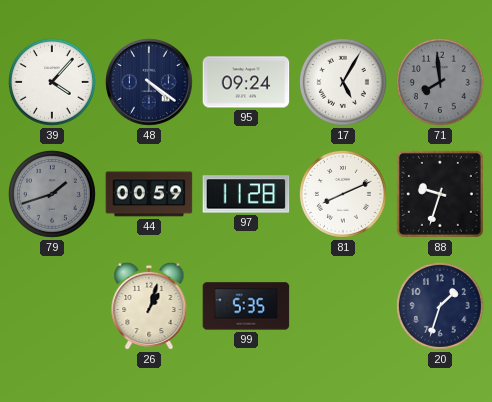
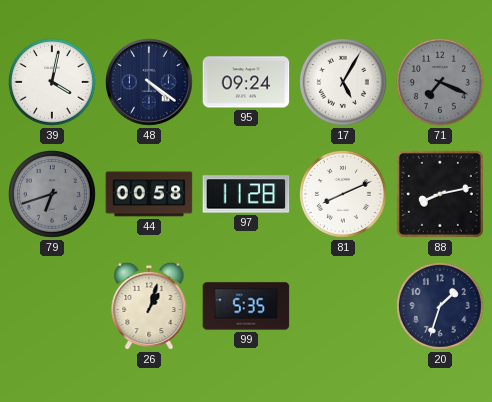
39: 4:07 -> 4:02 (53, 83)
71: 7:59 -> 7:19 (441, 83)
79: 1:42 -> 6:42 (53, 195)
44: 00:59 -> 00:58 (149, 194)
88: 9:33 -> 8:13 (440, 194)
